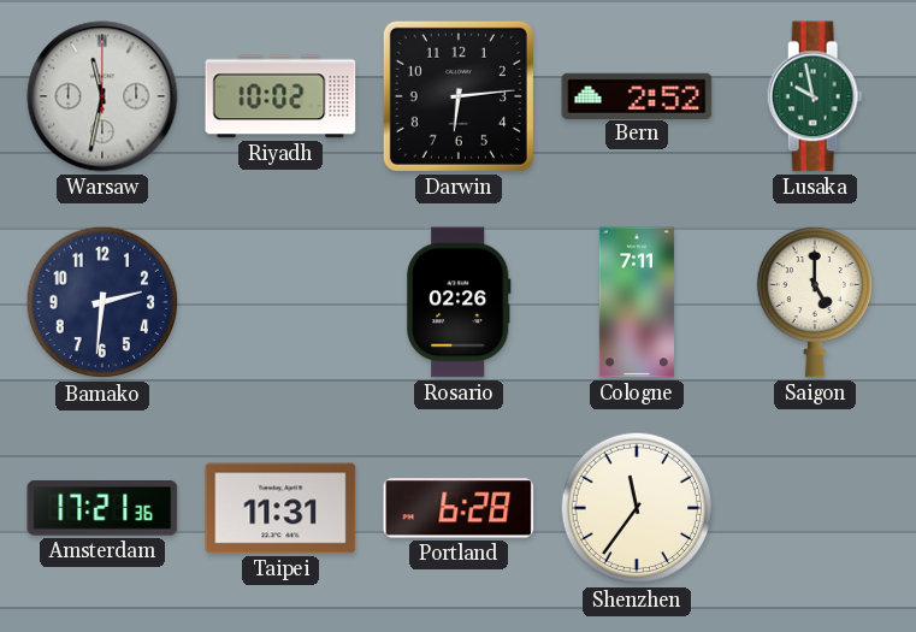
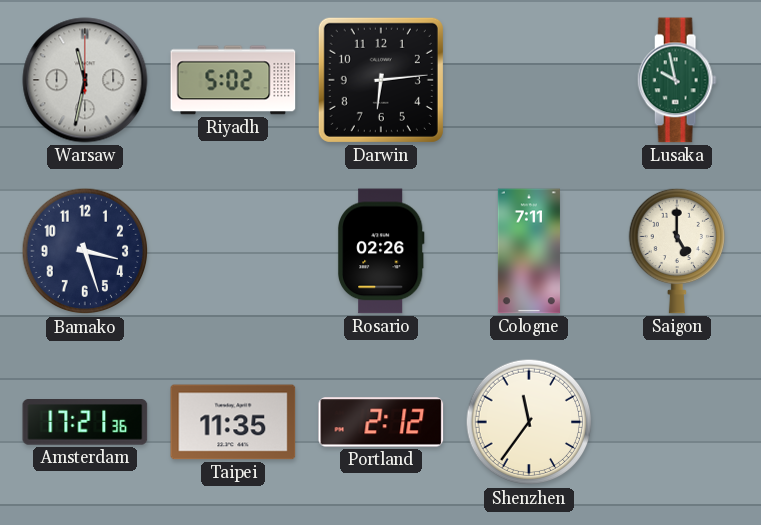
Riyadh: 10:02 -> 5:02 (233, 80)
Bern: 2:52 -> none (637, 95)
Bamako: 2:31 -> 3:27 (85, 251)
Taipei: 11:31 -> 11:35 (233, 422)
Portland: 6:28 -> 2:12 (381, 422)
